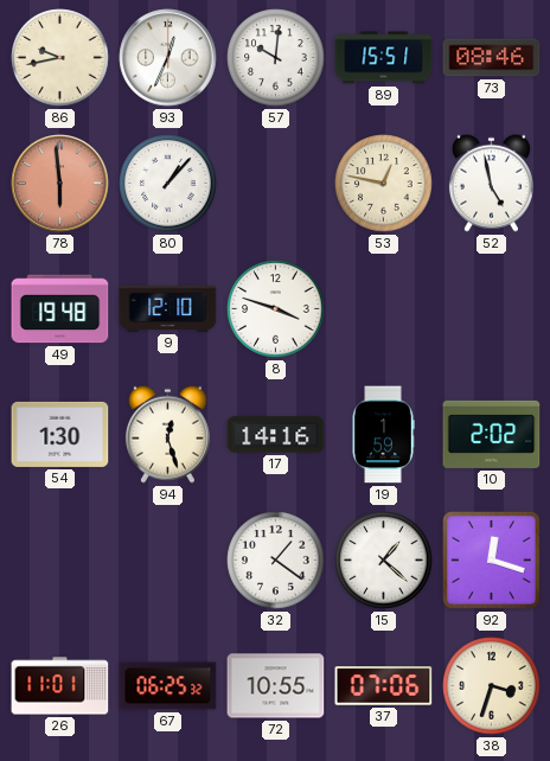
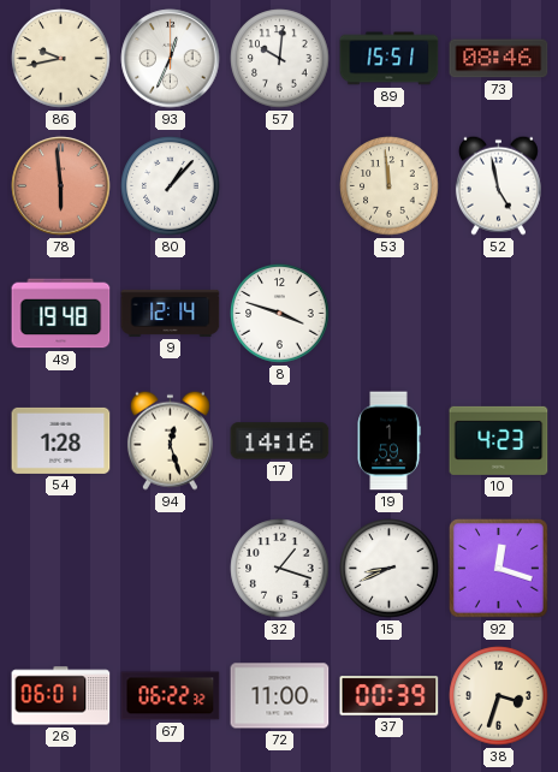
53: 12:47 -> 11:59 (390, 186)
9: 12:10 -> 12:14 (171, 313)
54: 1:30 -> 1:28 (61, 440)
10: 2:02 -> 4:23 (499, 440)
32: 1:21 -> 1:18 (280, 569)
15: 1:22 -> 8:41 (390, 569)
26: 11:01 -> 06:01 (61, 696)
67: 06:25 -> 06:22 (171, 696)
72: 10:55 -> 11:00 (280, 696)
37: 07:06 -> 00:39 (390, 696)
